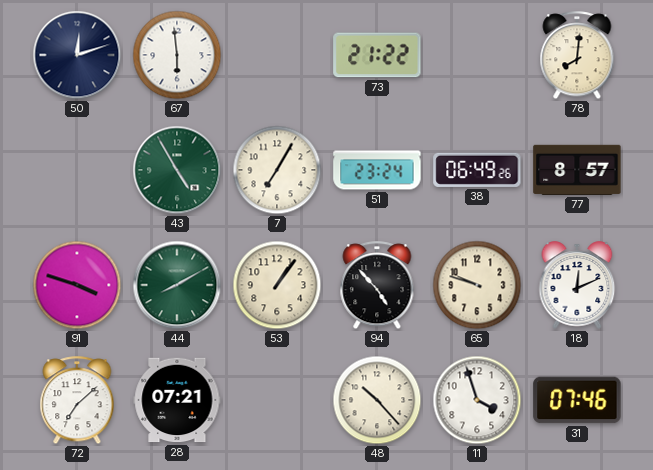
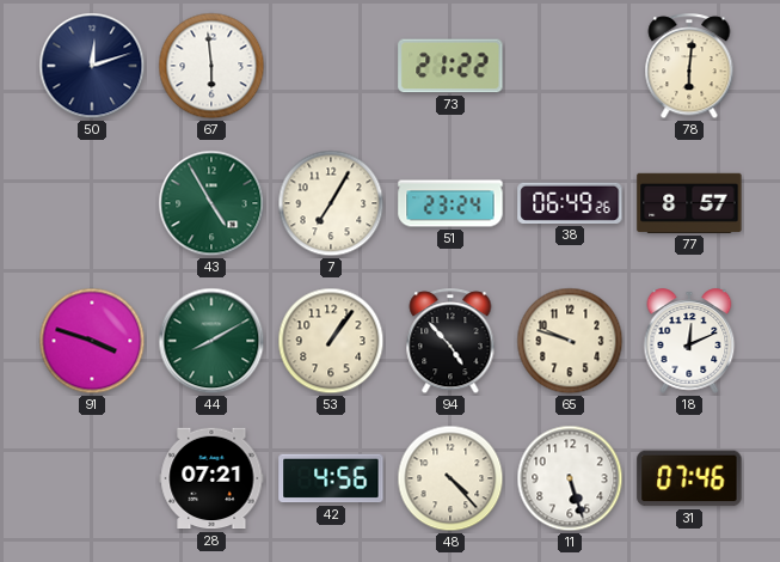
78: 8:01 -> 6:01 (689, 67)
72: 7:08 -> none (77, 401)
42: none -> 4:56 (331, 478)
48: 10:23 -> 4:23 (450, 478)
11: 3:57 -> 5:27 (570, 478)
